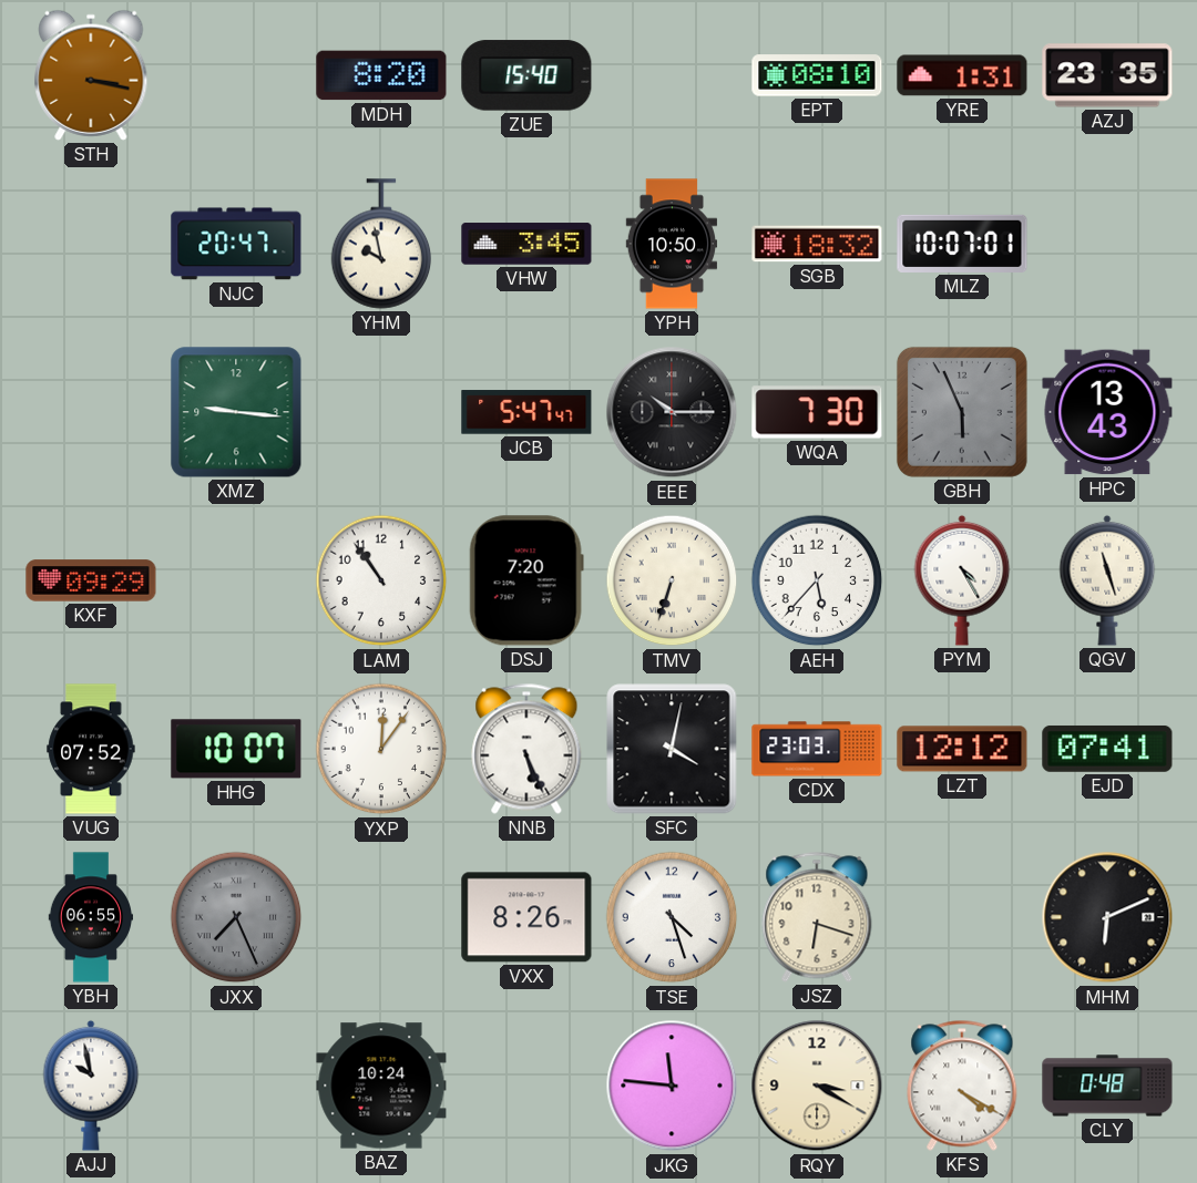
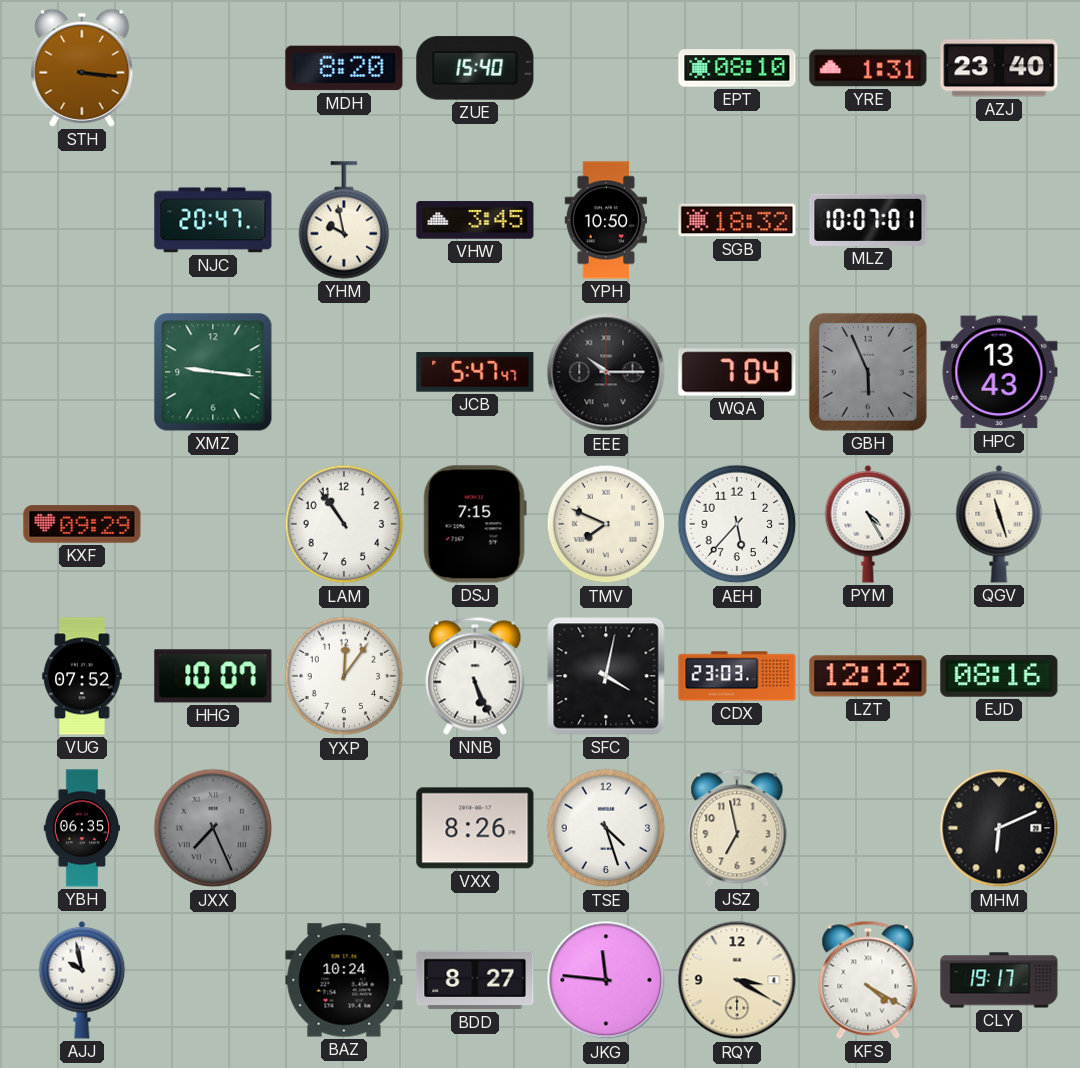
STH: 3:17 -> 3:16 (82, 68)
AZJ: 23:35 -> 23:40 (999, 68)
WQA: 7:30 -> 7:04 (737, 372)
DSJ: 7:20 -> 7:15 (475, 524)
TMV: 6:33 -> 7:49 (606, 524)
EJD: 07:41 -> 08:16 (999, 676)
YBH: 06:55 -> 06:35 (81, 828)
JSZ: 6:18 -> 6:58 (737, 828)
BDD: none -> 8:27 (475, 980)
CLY: 0:48 -> 19:17 (999, 980)
